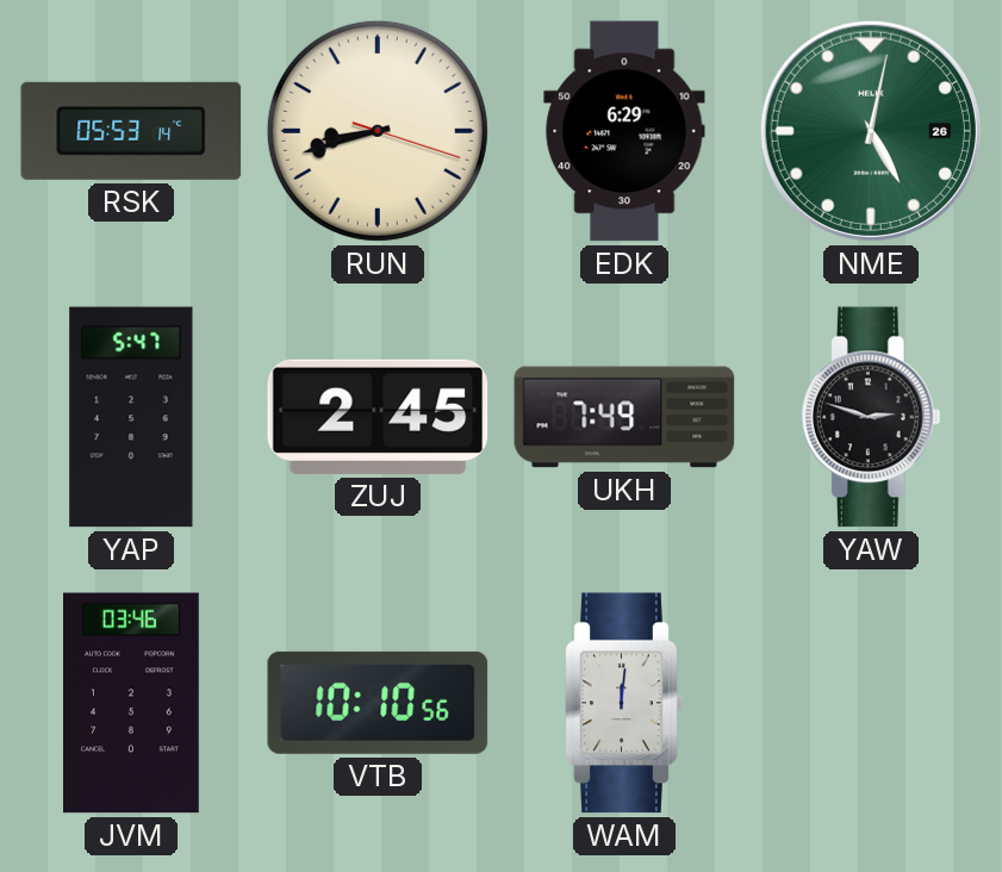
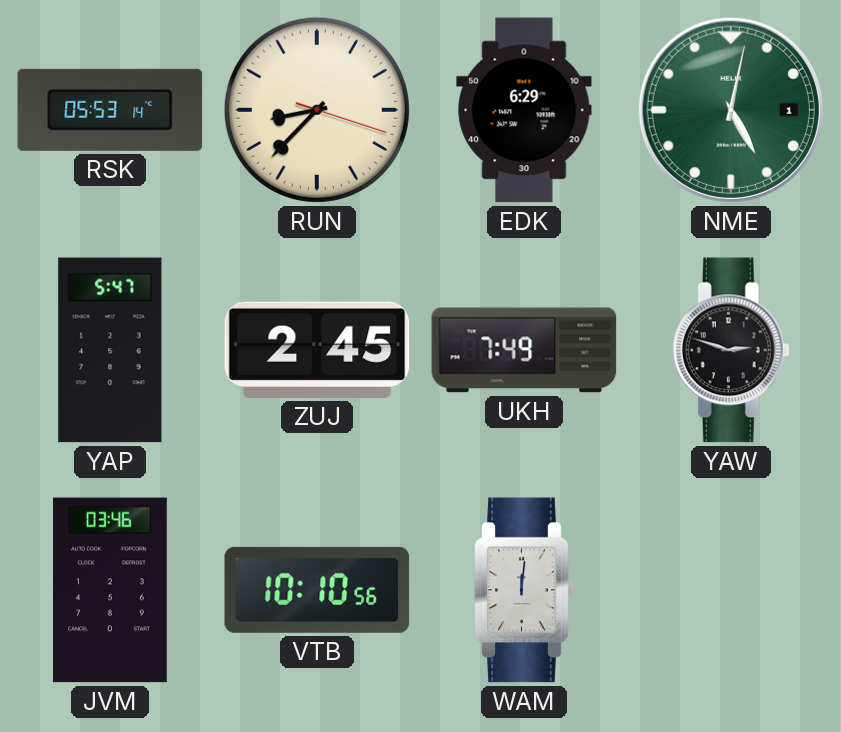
RUN: 8:42 -> 8:37 (317, 110)
NME date: 26 -> 1 (731, 110)
